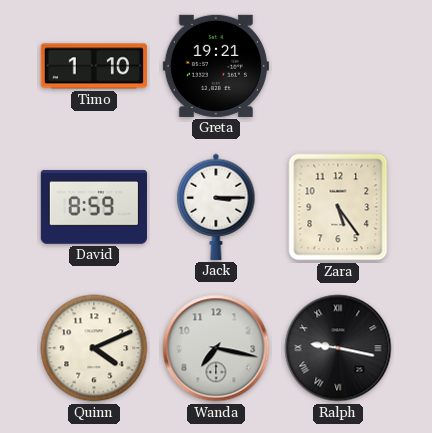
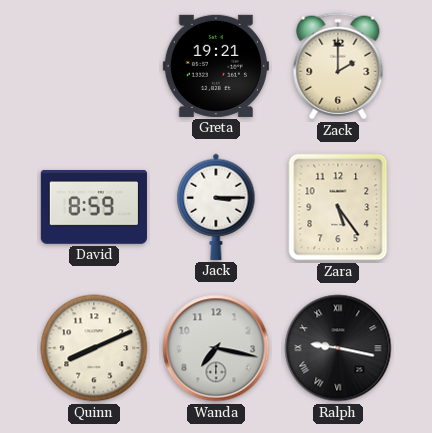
Timo: 1:10 -> none (94, 66)
Zack: none -> 2:00 (338, 66)
Quinn: 4:11 -> 8:11 (94, 348)
